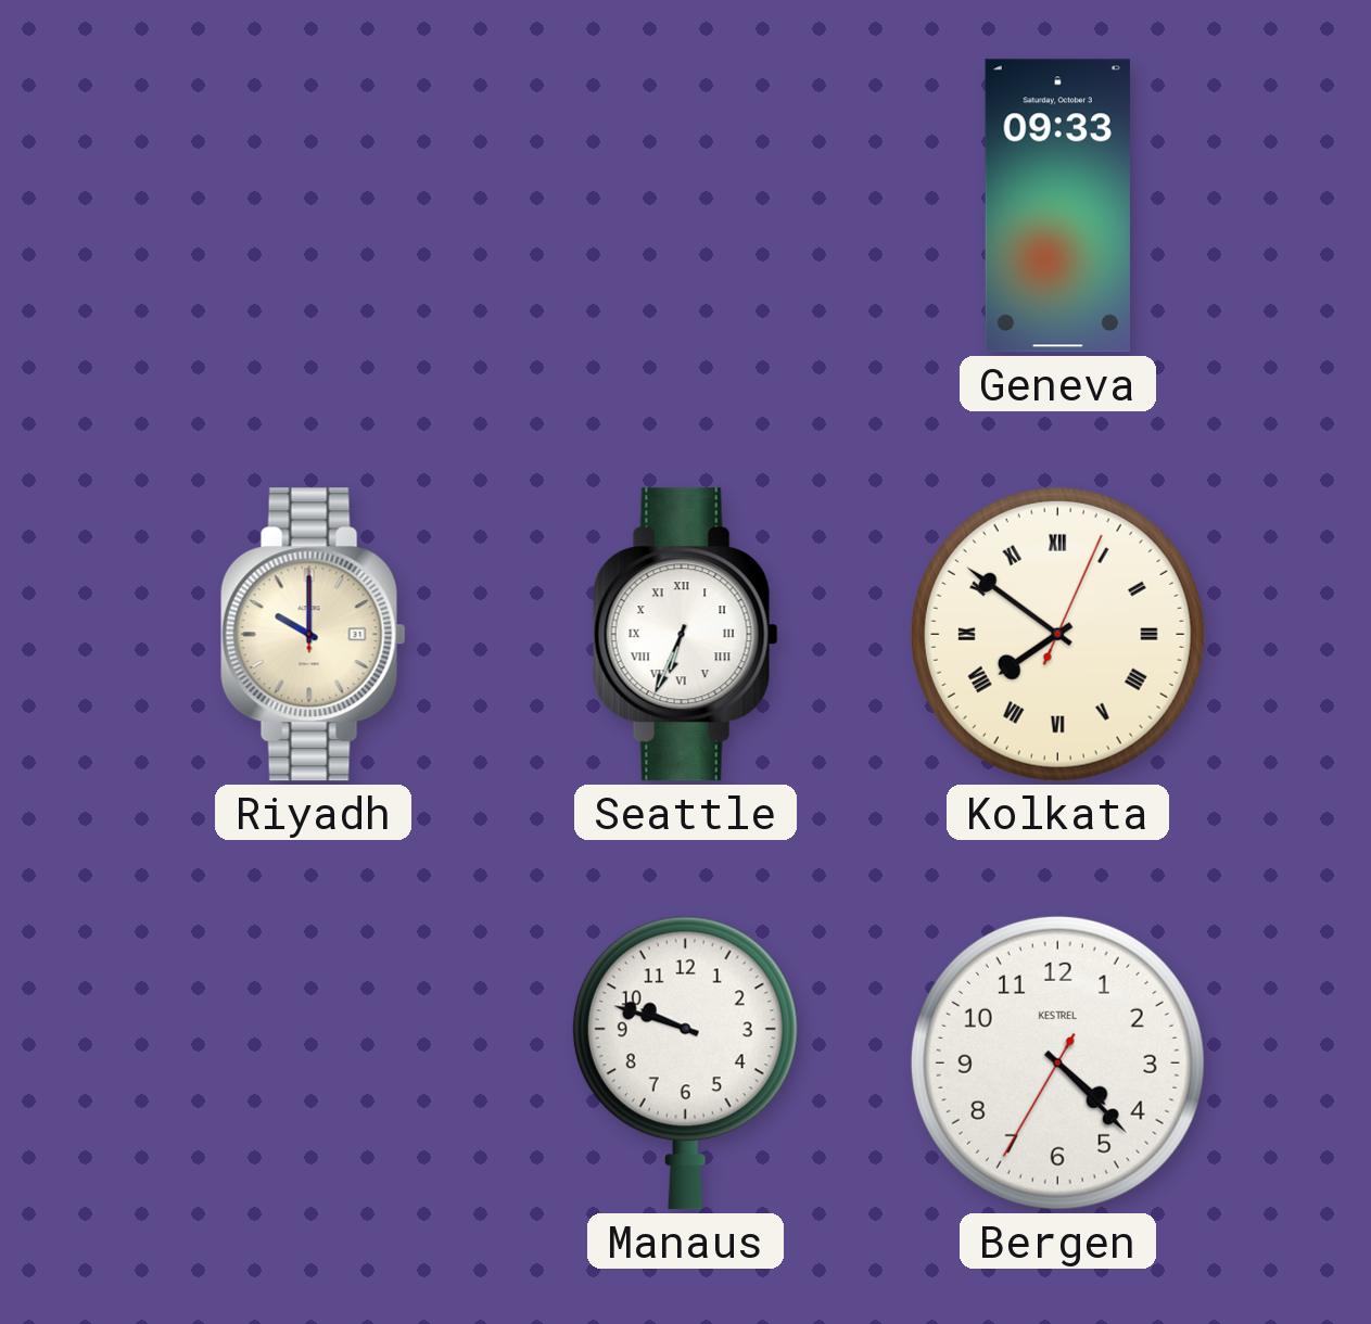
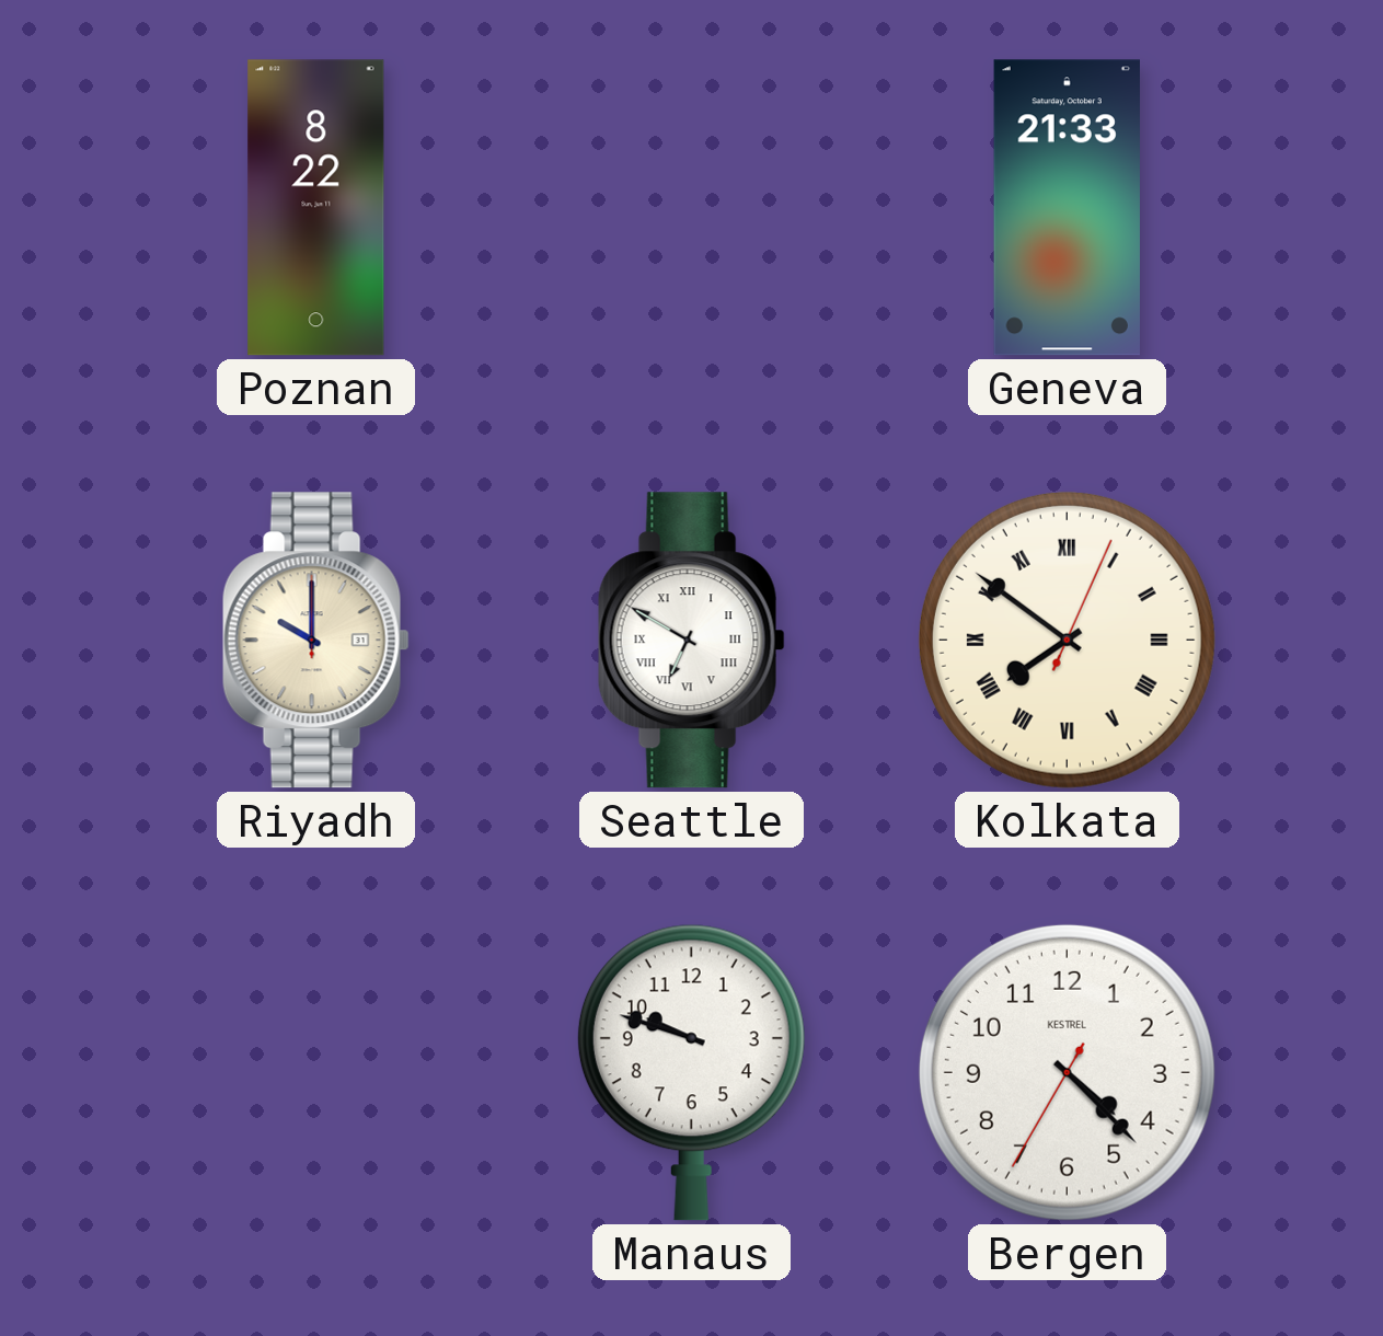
Poznan: none -> 8:22 (316, 208)
Geneva: 09:33 -> 21:33 (1067, 208)
Seattle: 6:34 -> 6:50 (691, 641)
